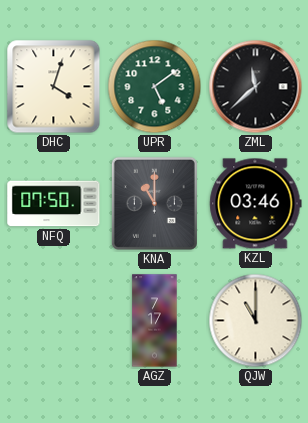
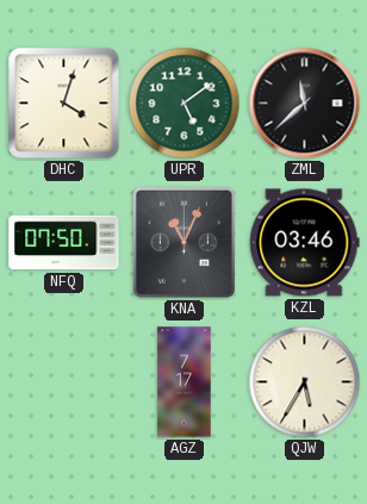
KNA: 11:00 -> 11:04 (183, 242)
QJW: 11:00 -> 5:35 (305, 382)
